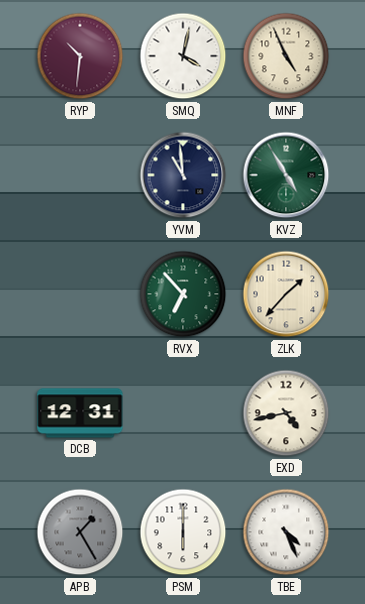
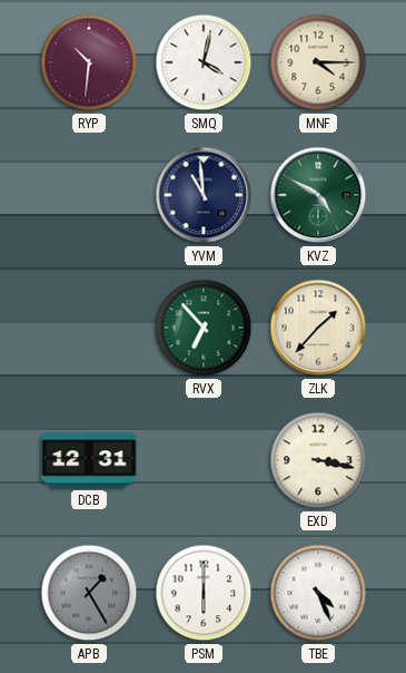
MNF: 4:56 -> 4:15 (318, 62)
KVZ: 4:55 -> 4:50 (318, 195)
EXD: 4:43 -> 3:17 (318, 460)
